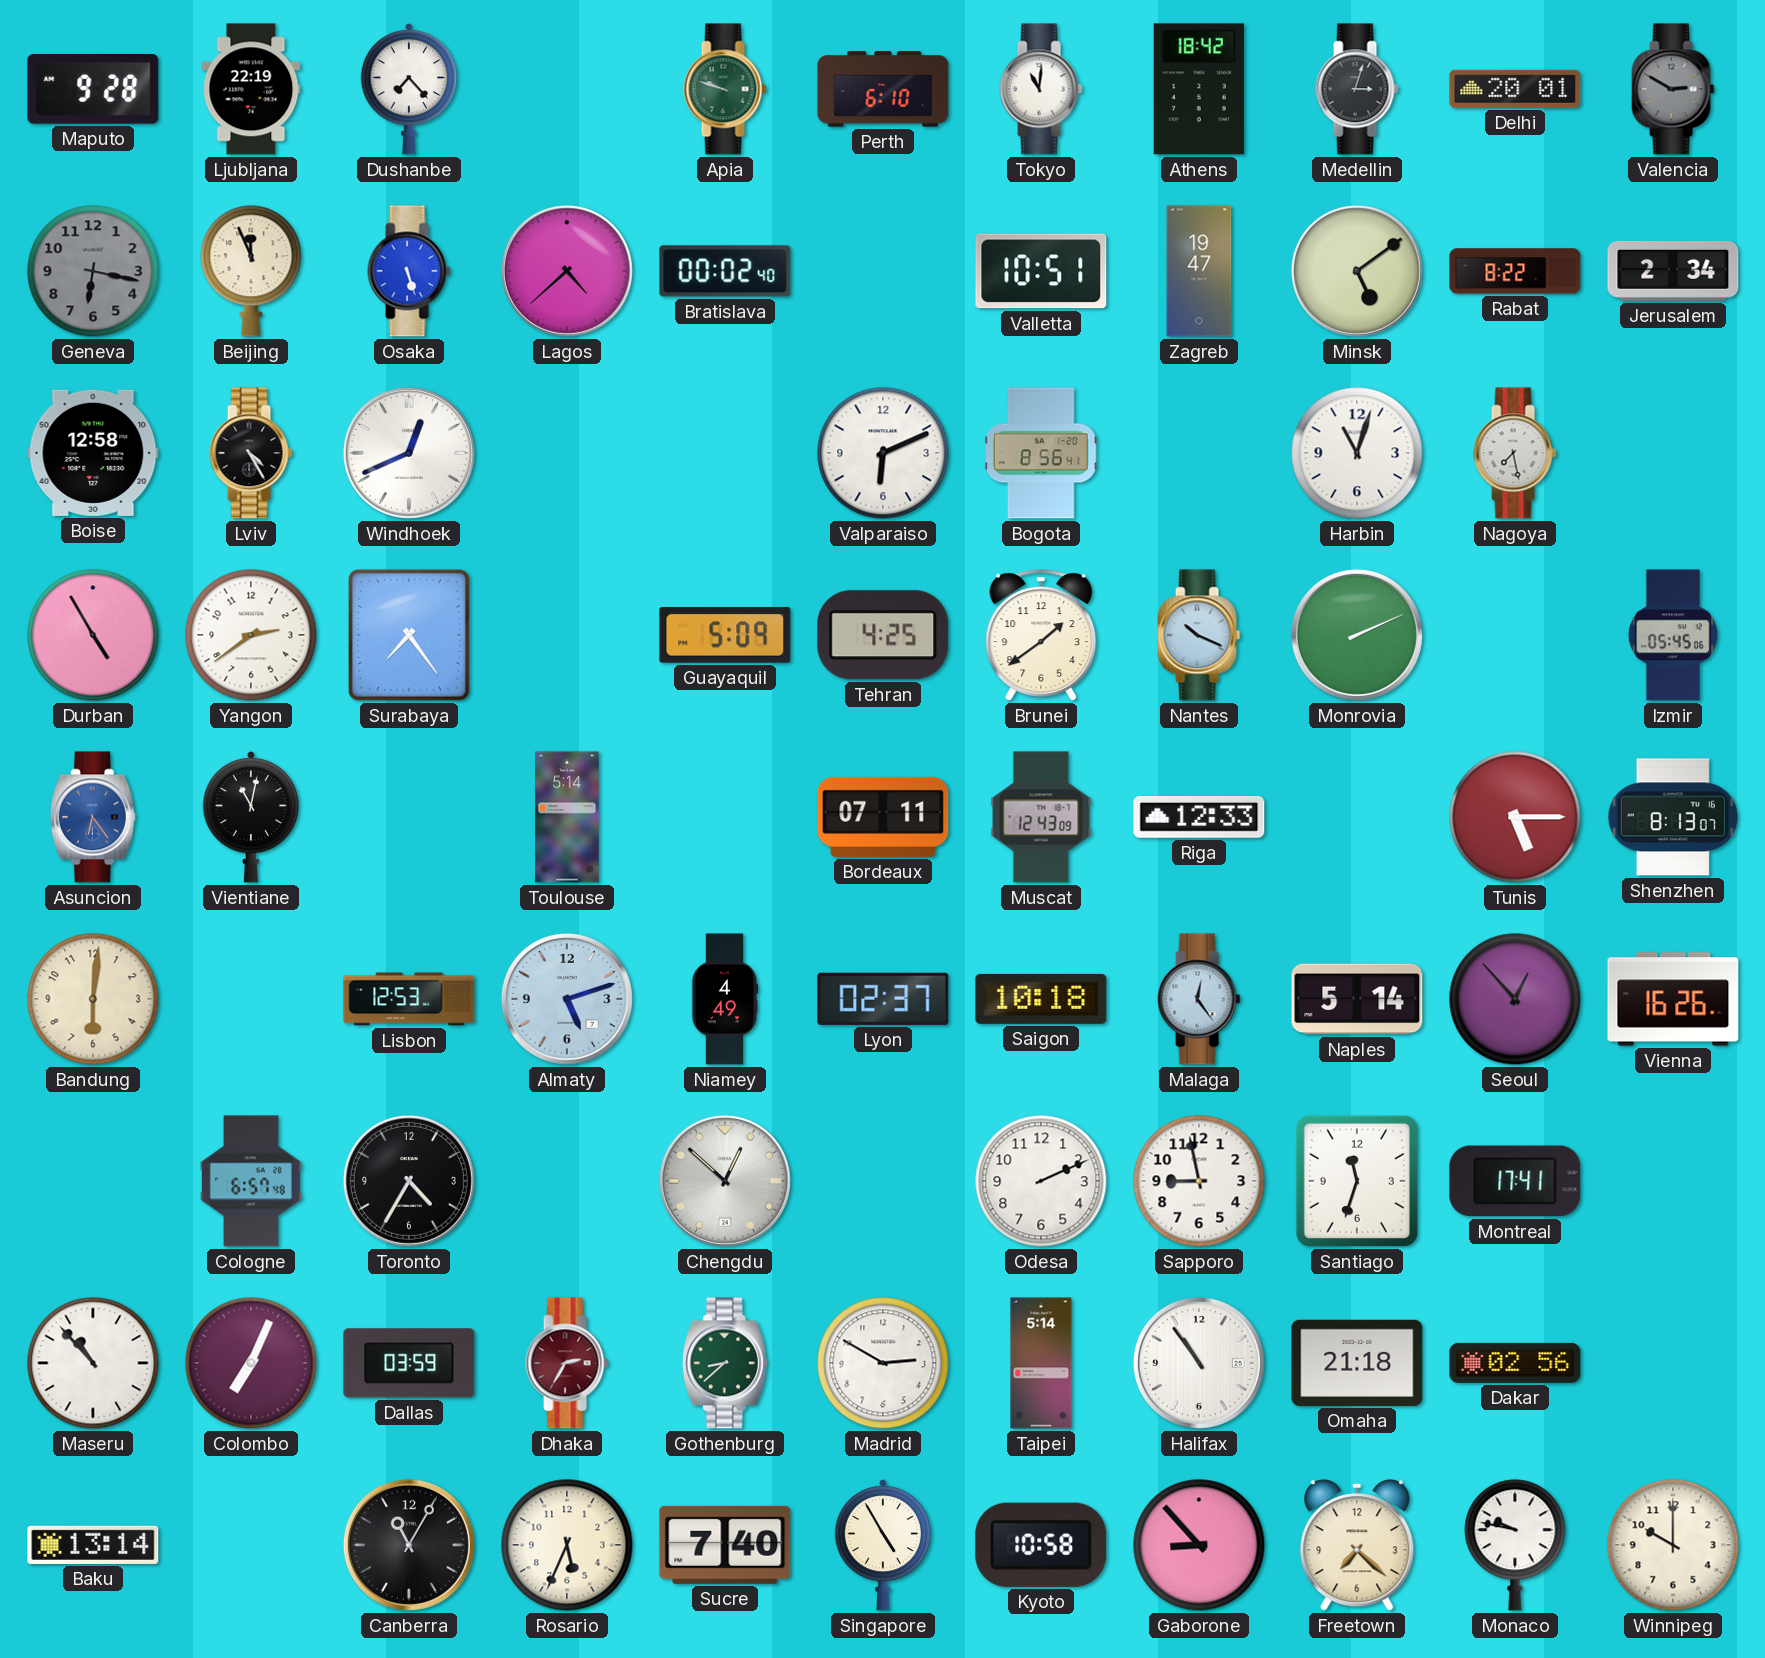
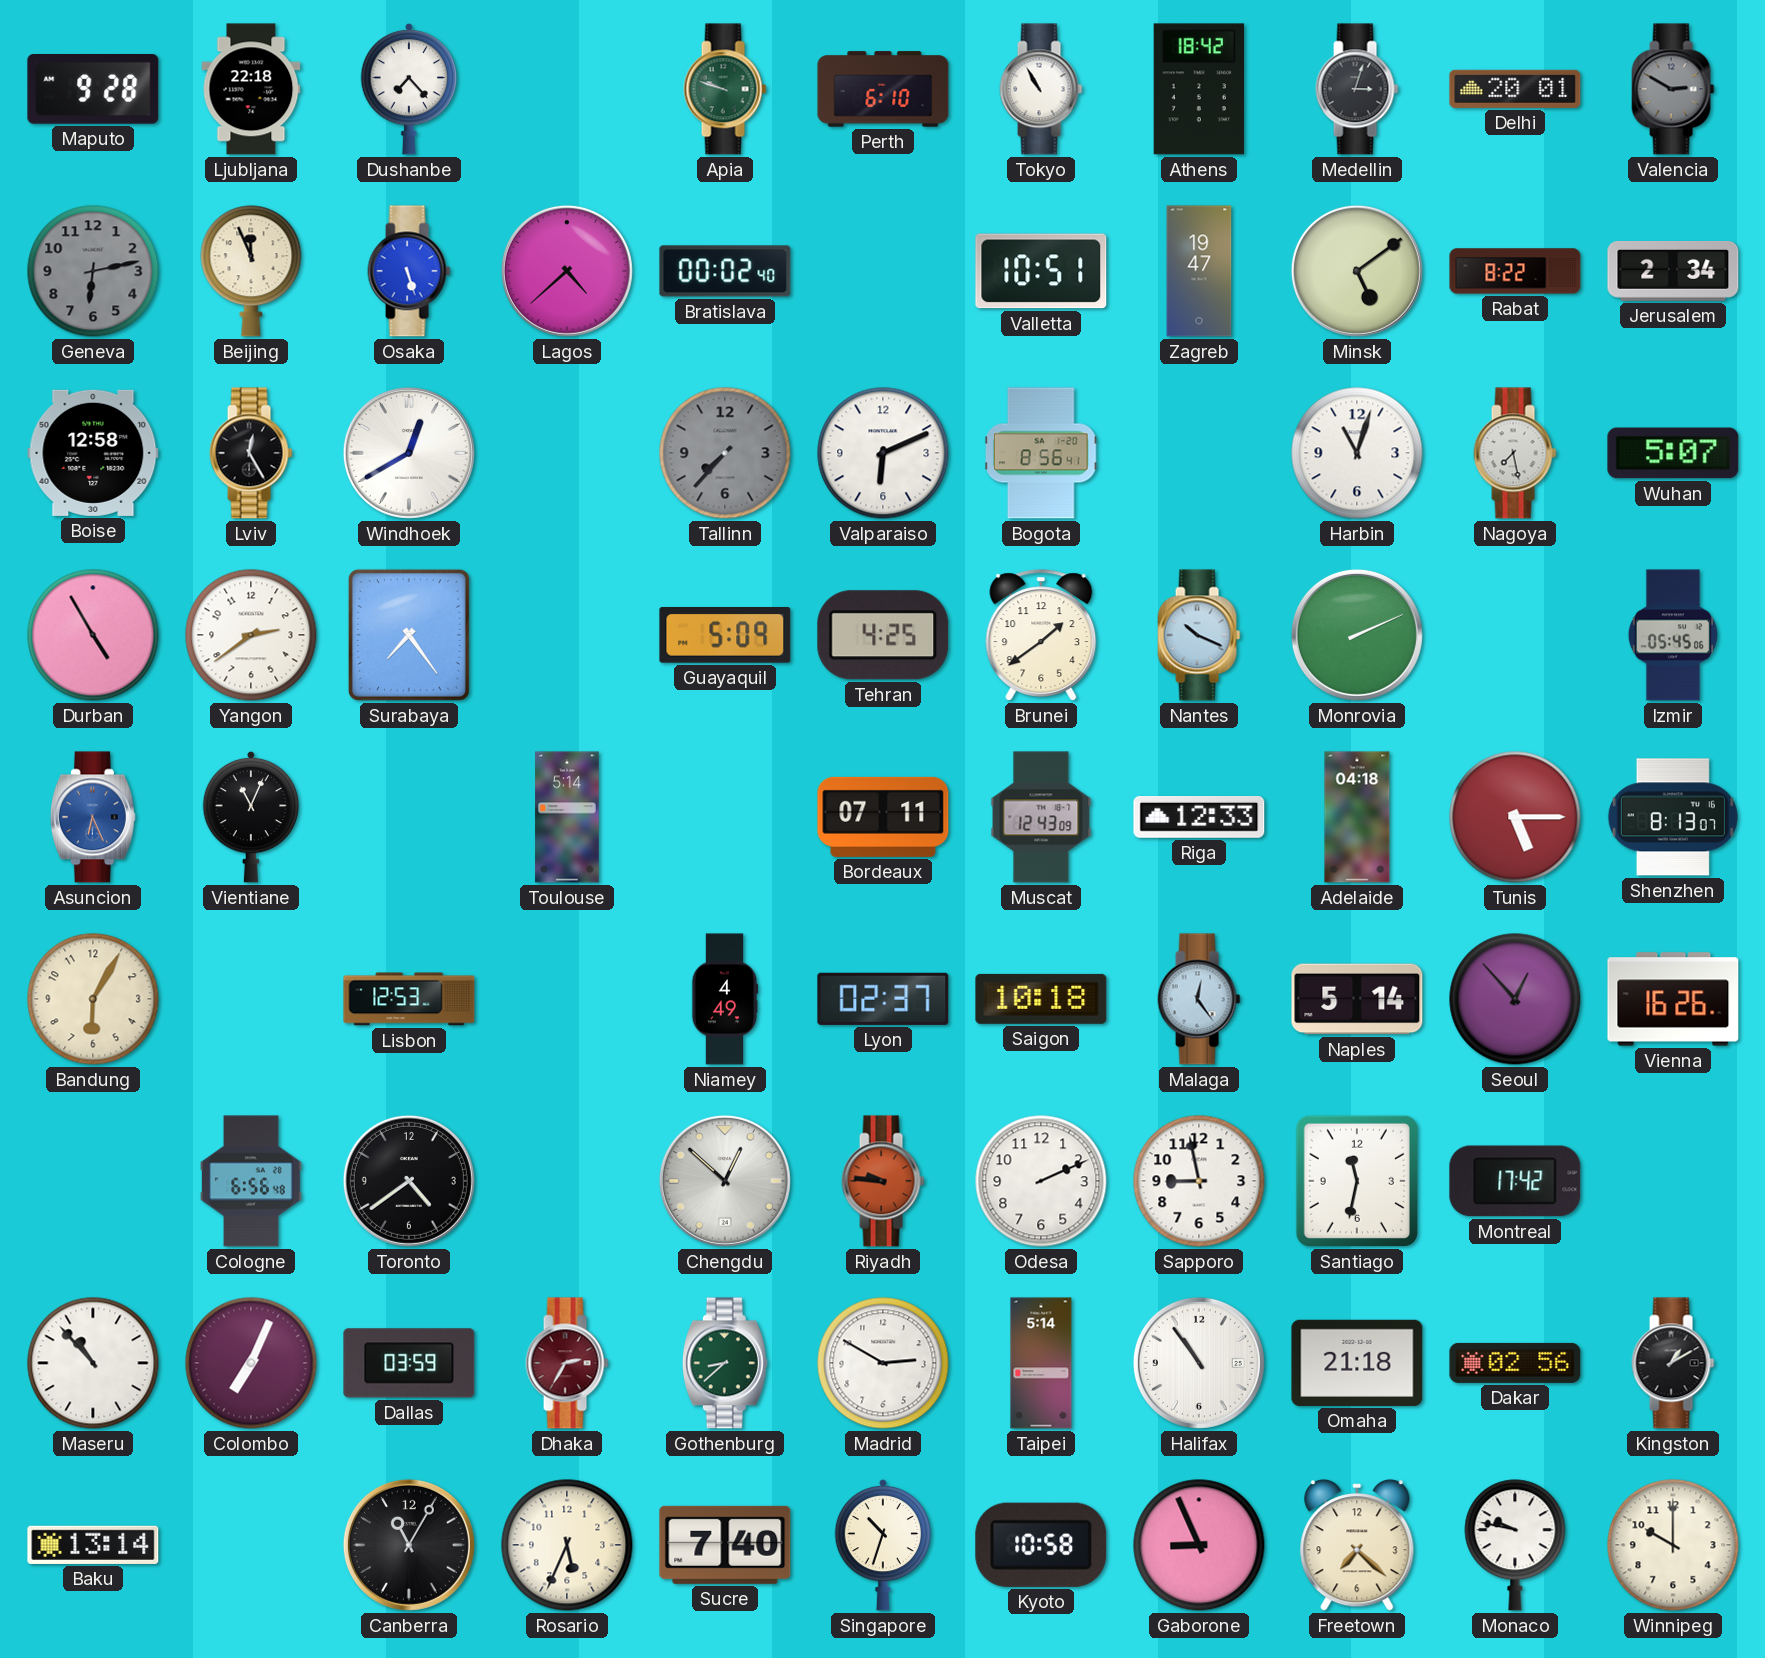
Ljubljana: 22:19 -> 22:18 (251, 89)
Tokyo: 11:01 -> 10:55 (1041, 89)
Geneva: 6:17 -> 6:13 (93, 271)
Lviv: 4:25 -> 12:25 (251, 453)
Windhoek: 12:41 -> 12:40 (409, 453)
Tallinn: none -> 7:37 (725, 453)
Wuhan: none -> 5:07 (1673, 453)
Asuncion: 6:24 -> 6:26 (93, 817)
Vientiane: 11:02 -> 11:04 (251, 817)
Adelaide: none -> 04:18 (1357, 817)
Bandung: 6:01 -> 6:05 (93, 999)
Almaty: 5:12 -> none (567, 999)
Cologne: 6:57 -> 6:56 (251, 1181)
Toronto: 4:35 -> 4:39 (409, 1181)
Riyadh: none -> 9:46 (883, 1181)
Santiago: 11:33 -> 11:32 (1357, 1181)
Montreal: 17:41 -> 17:42 (1515, 1181)
Kingston: none -> 1:10 (1673, 1363)
Singapore: 4:55 -> 10:33 (883, 1545)
Gaborone: 8:53 -> 8:56 (1199, 1545)
